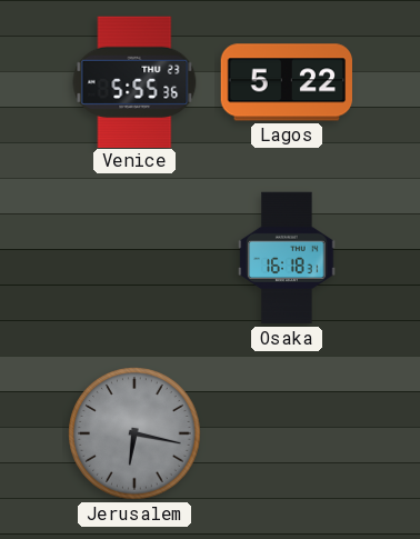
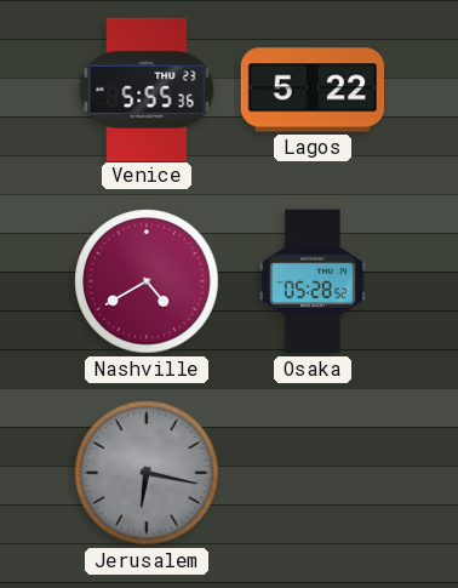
Nashville: none -> 4:40 (147, 281)
Osaka: 16:18 -> 05:28 (313, 281)
